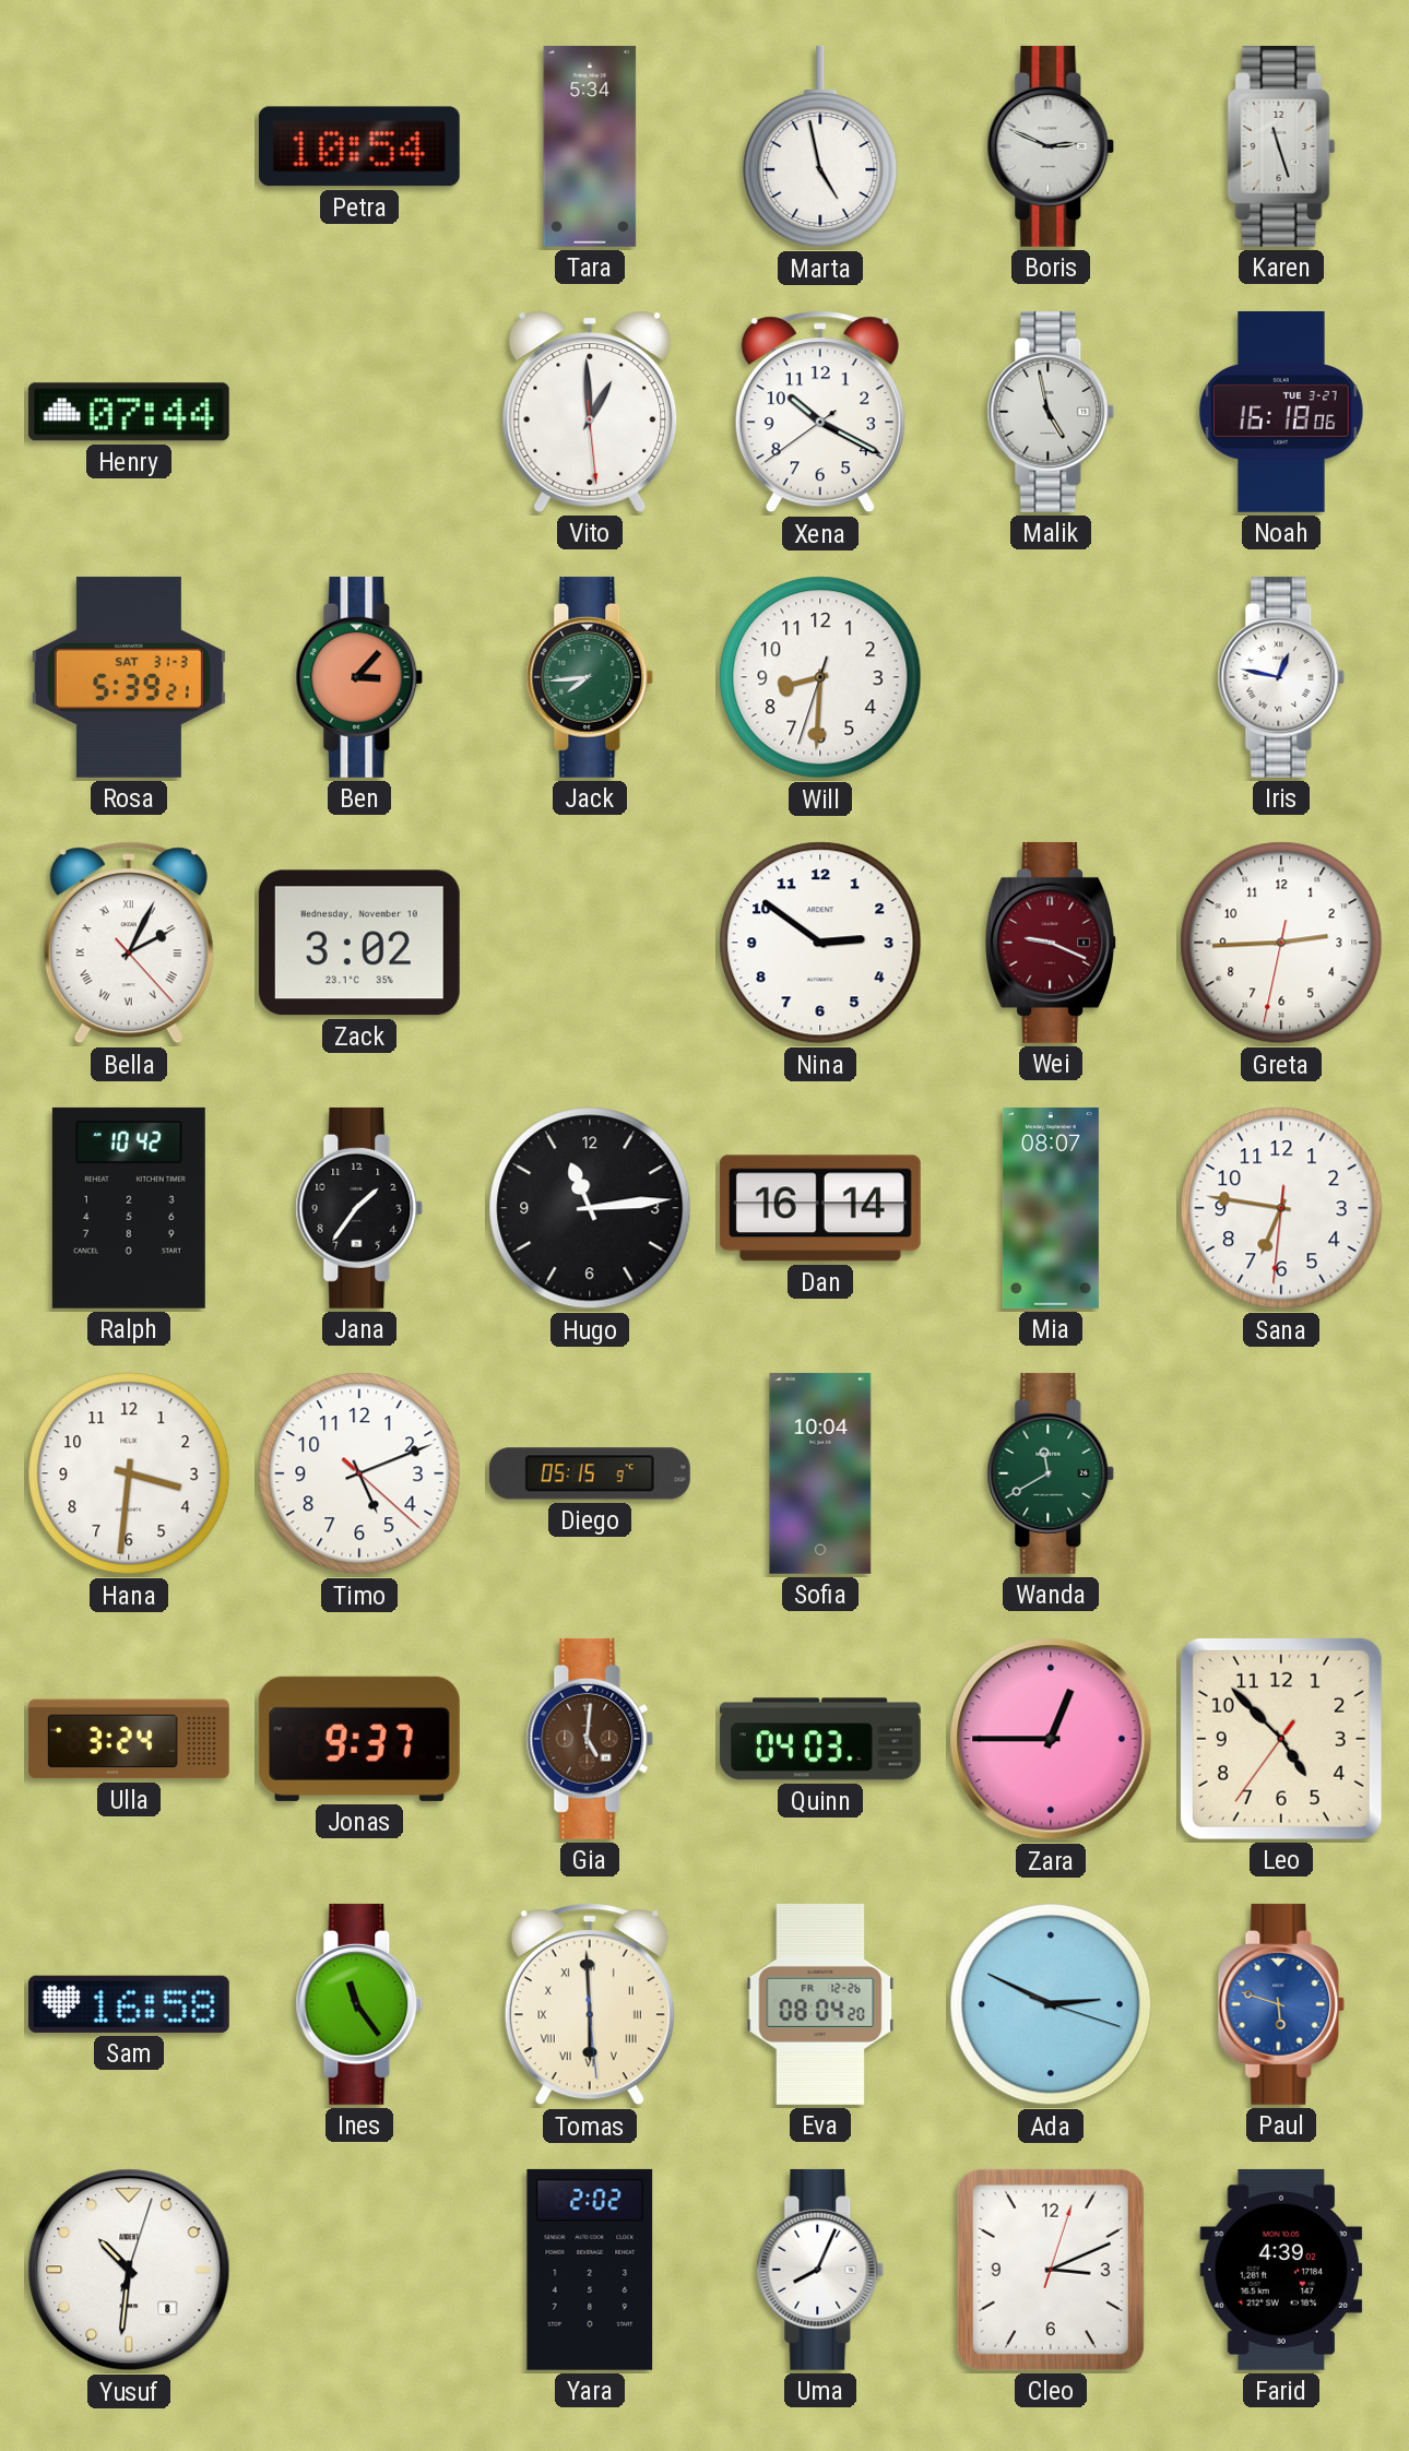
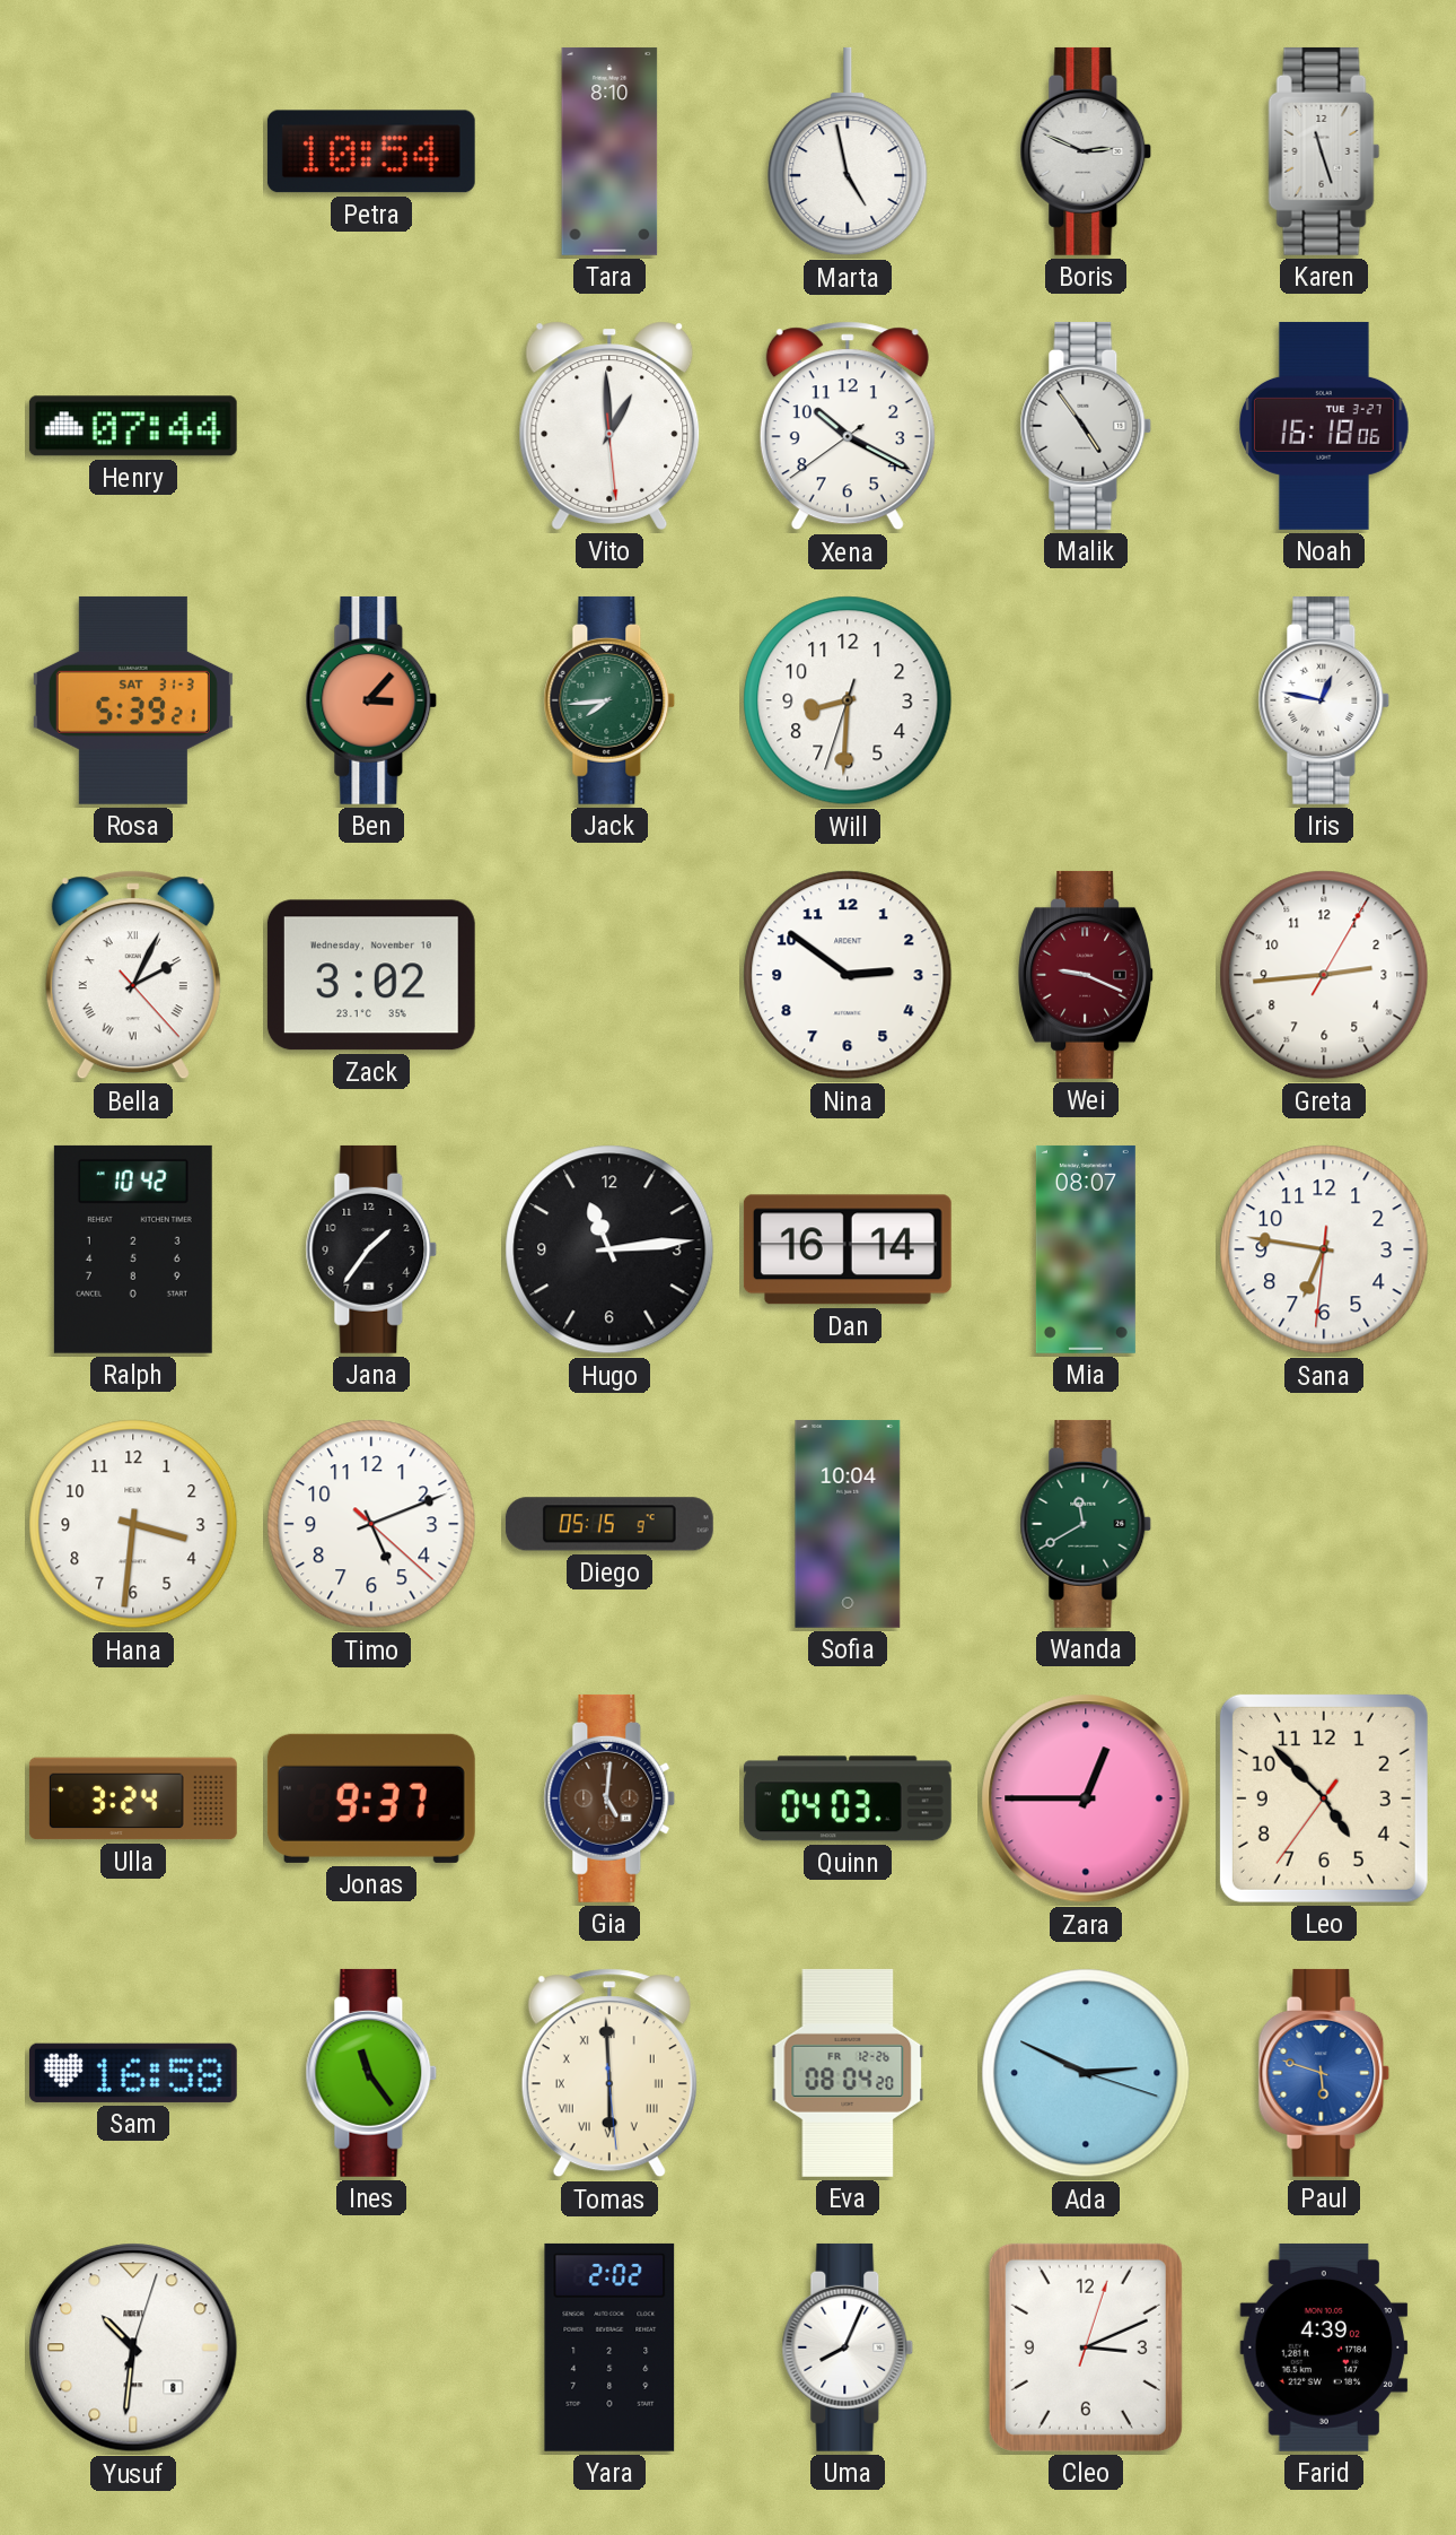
Tara: 5:34 -> 8:10 (609, 151)
Malik: 4:58 -> 4:54 (1086, 426)
Greta: 2:44:32 -> 2:44:05 (1324, 975)
